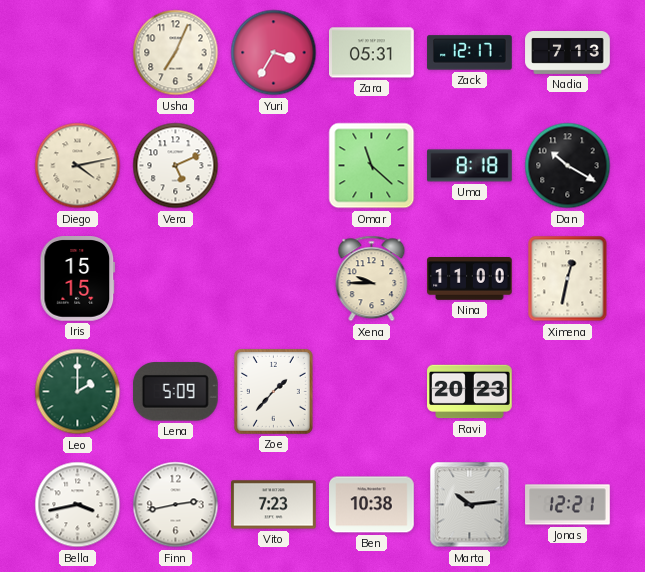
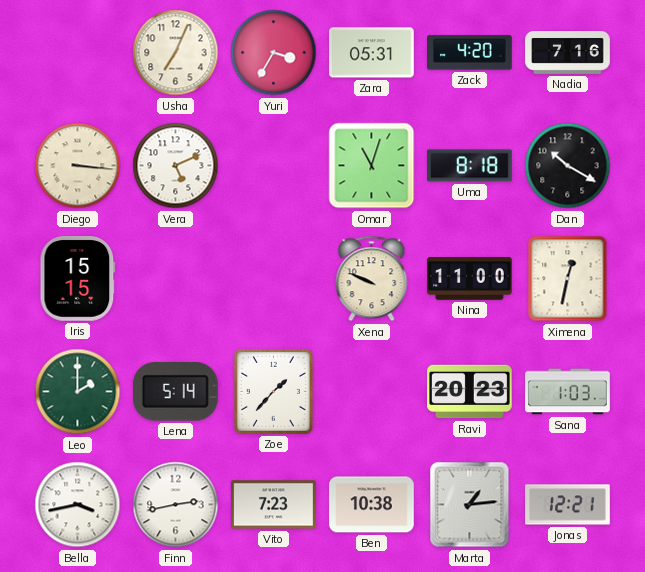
Zack: 12:17 -> 4:20 (470, 53)
Nadia: 7:13 -> 7:16 (568, 53)
Diego: 4:13 -> 3:16 (78, 166)
Omar: 11:22 -> 11:03 (372, 166)
Xena: 9:45 -> 9:49 (372, 279)
Lena: 5:09 -> 5:14 (175, 392)
Sana: none -> 1:03 (568, 392)
Marta: 10:14 -> 1:14 (470, 505)
